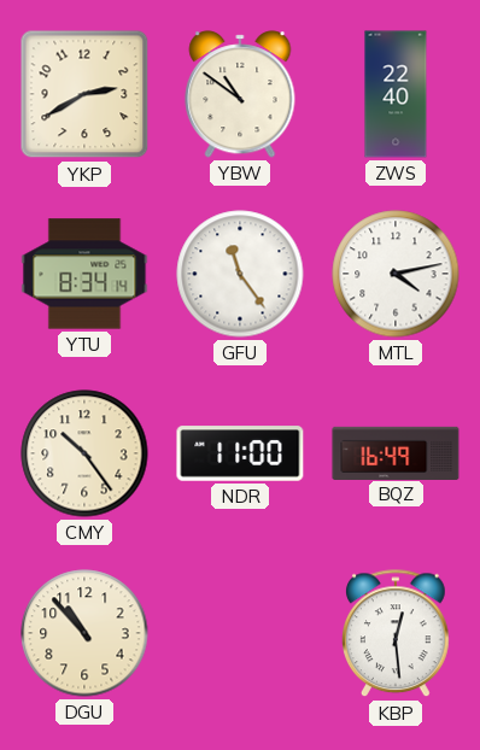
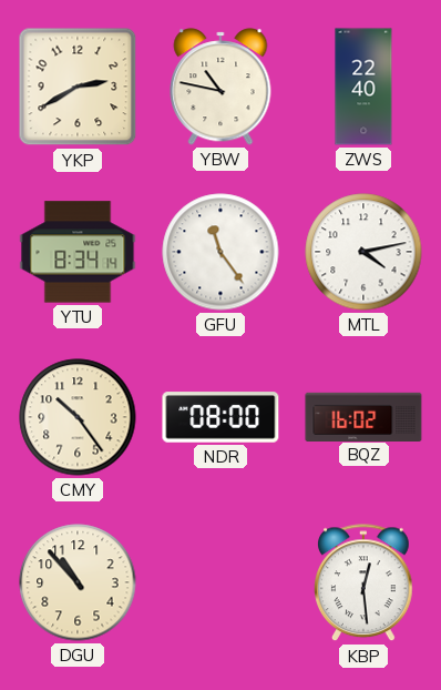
YBW: 10:51 -> 10:47 (221, 87)
NDR: 11:00 -> 08:00 (221, 417)
BQZ: 16:49 -> 16:02 (363, 416)
